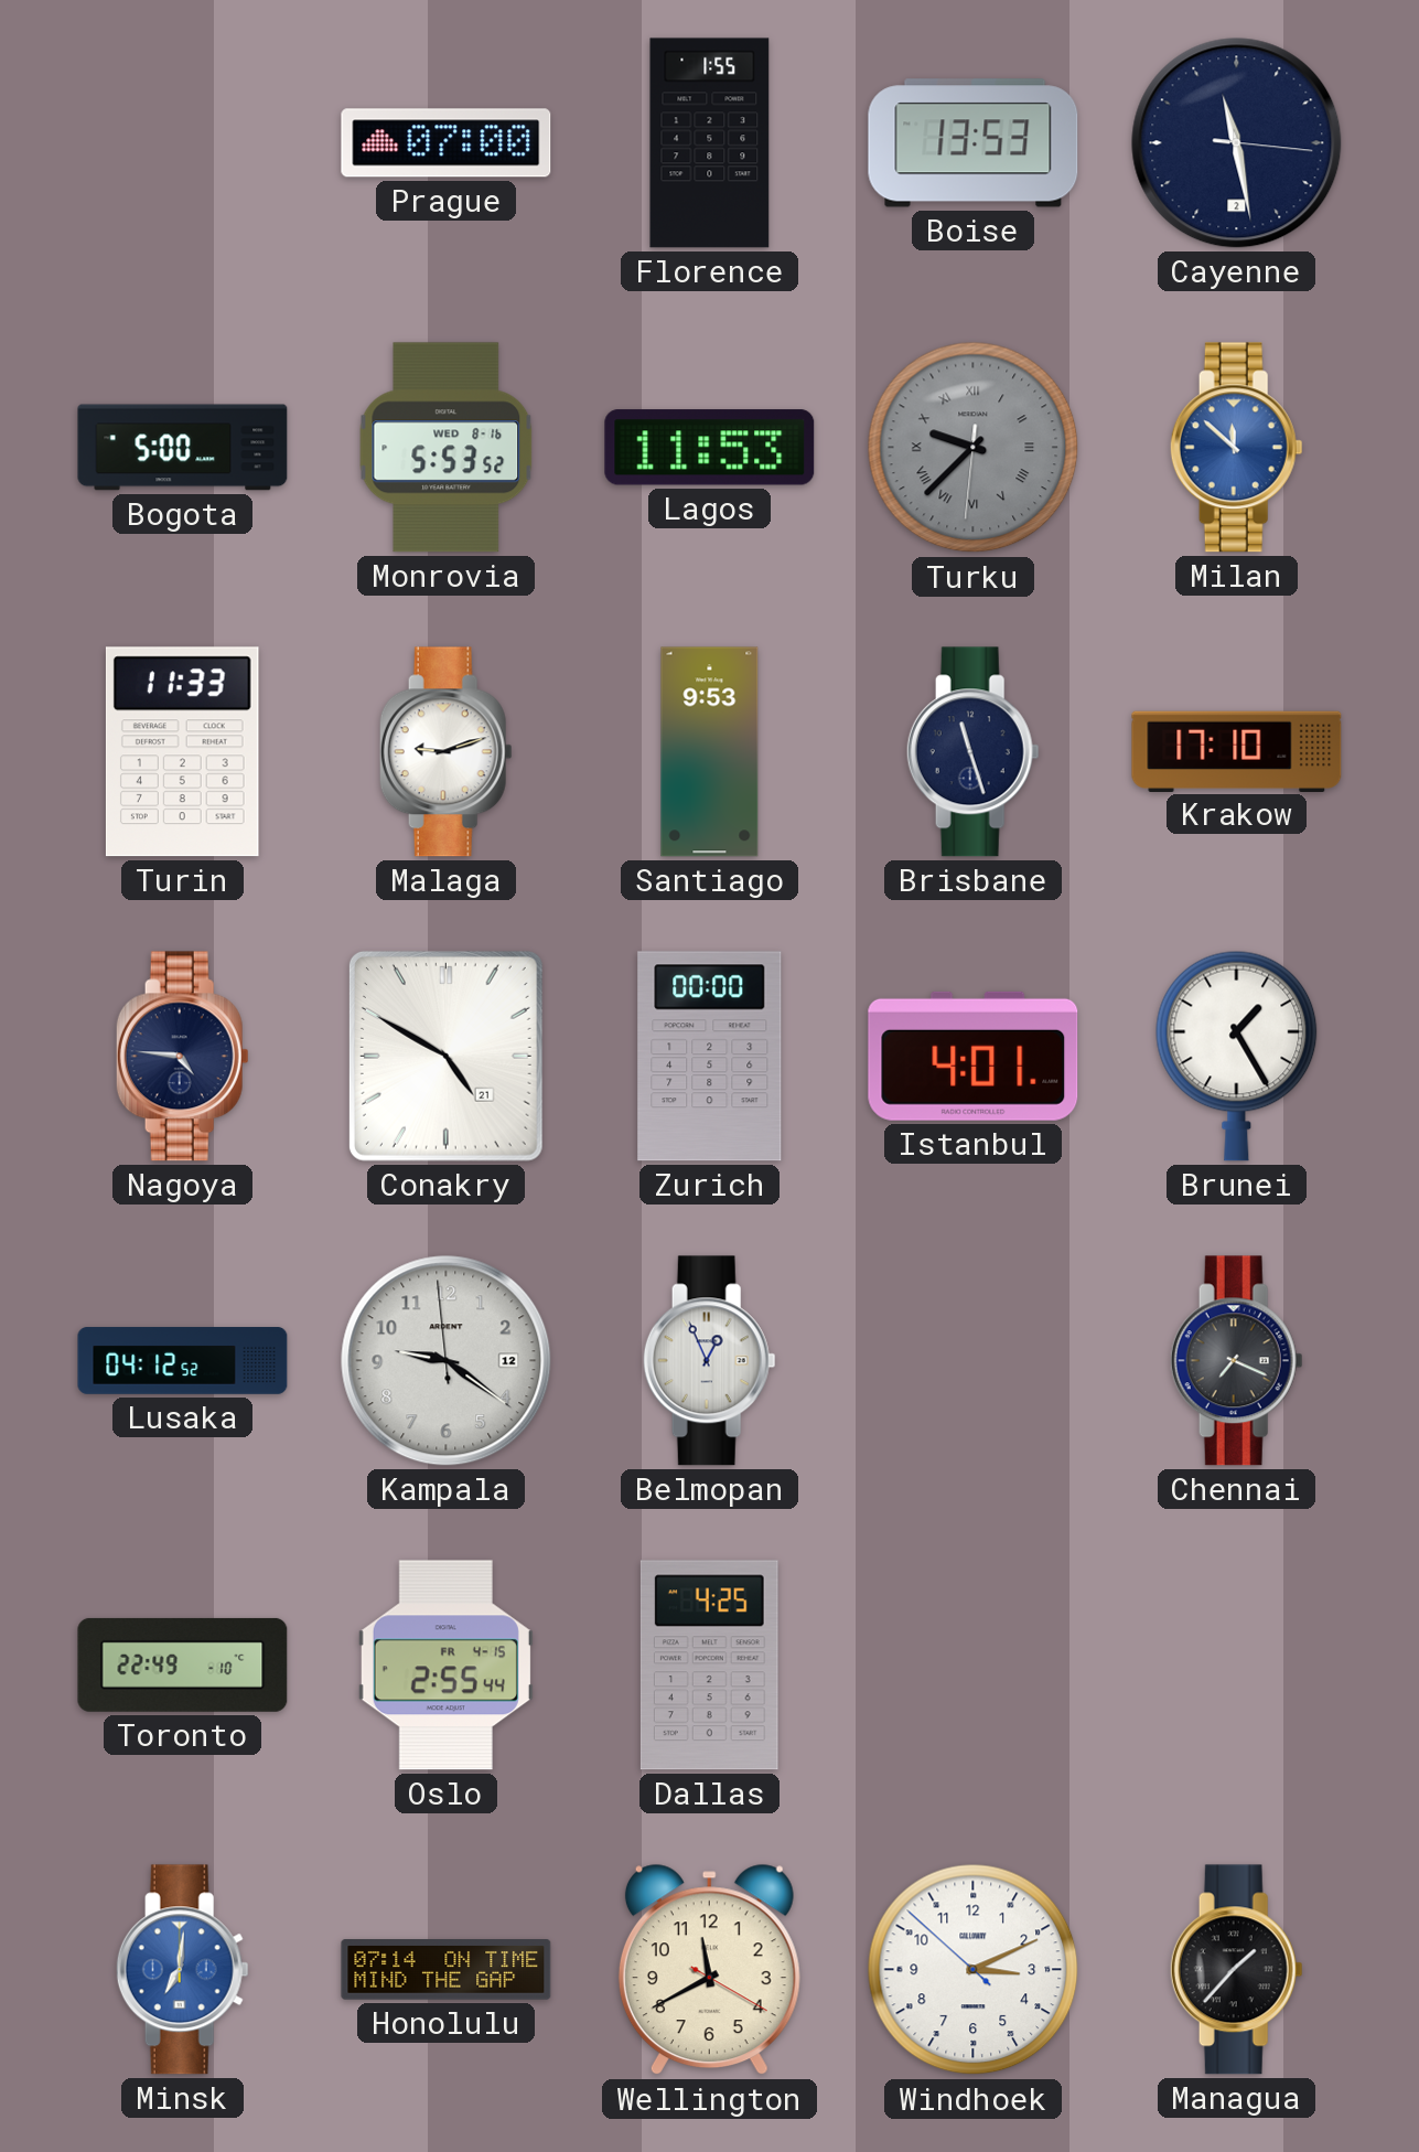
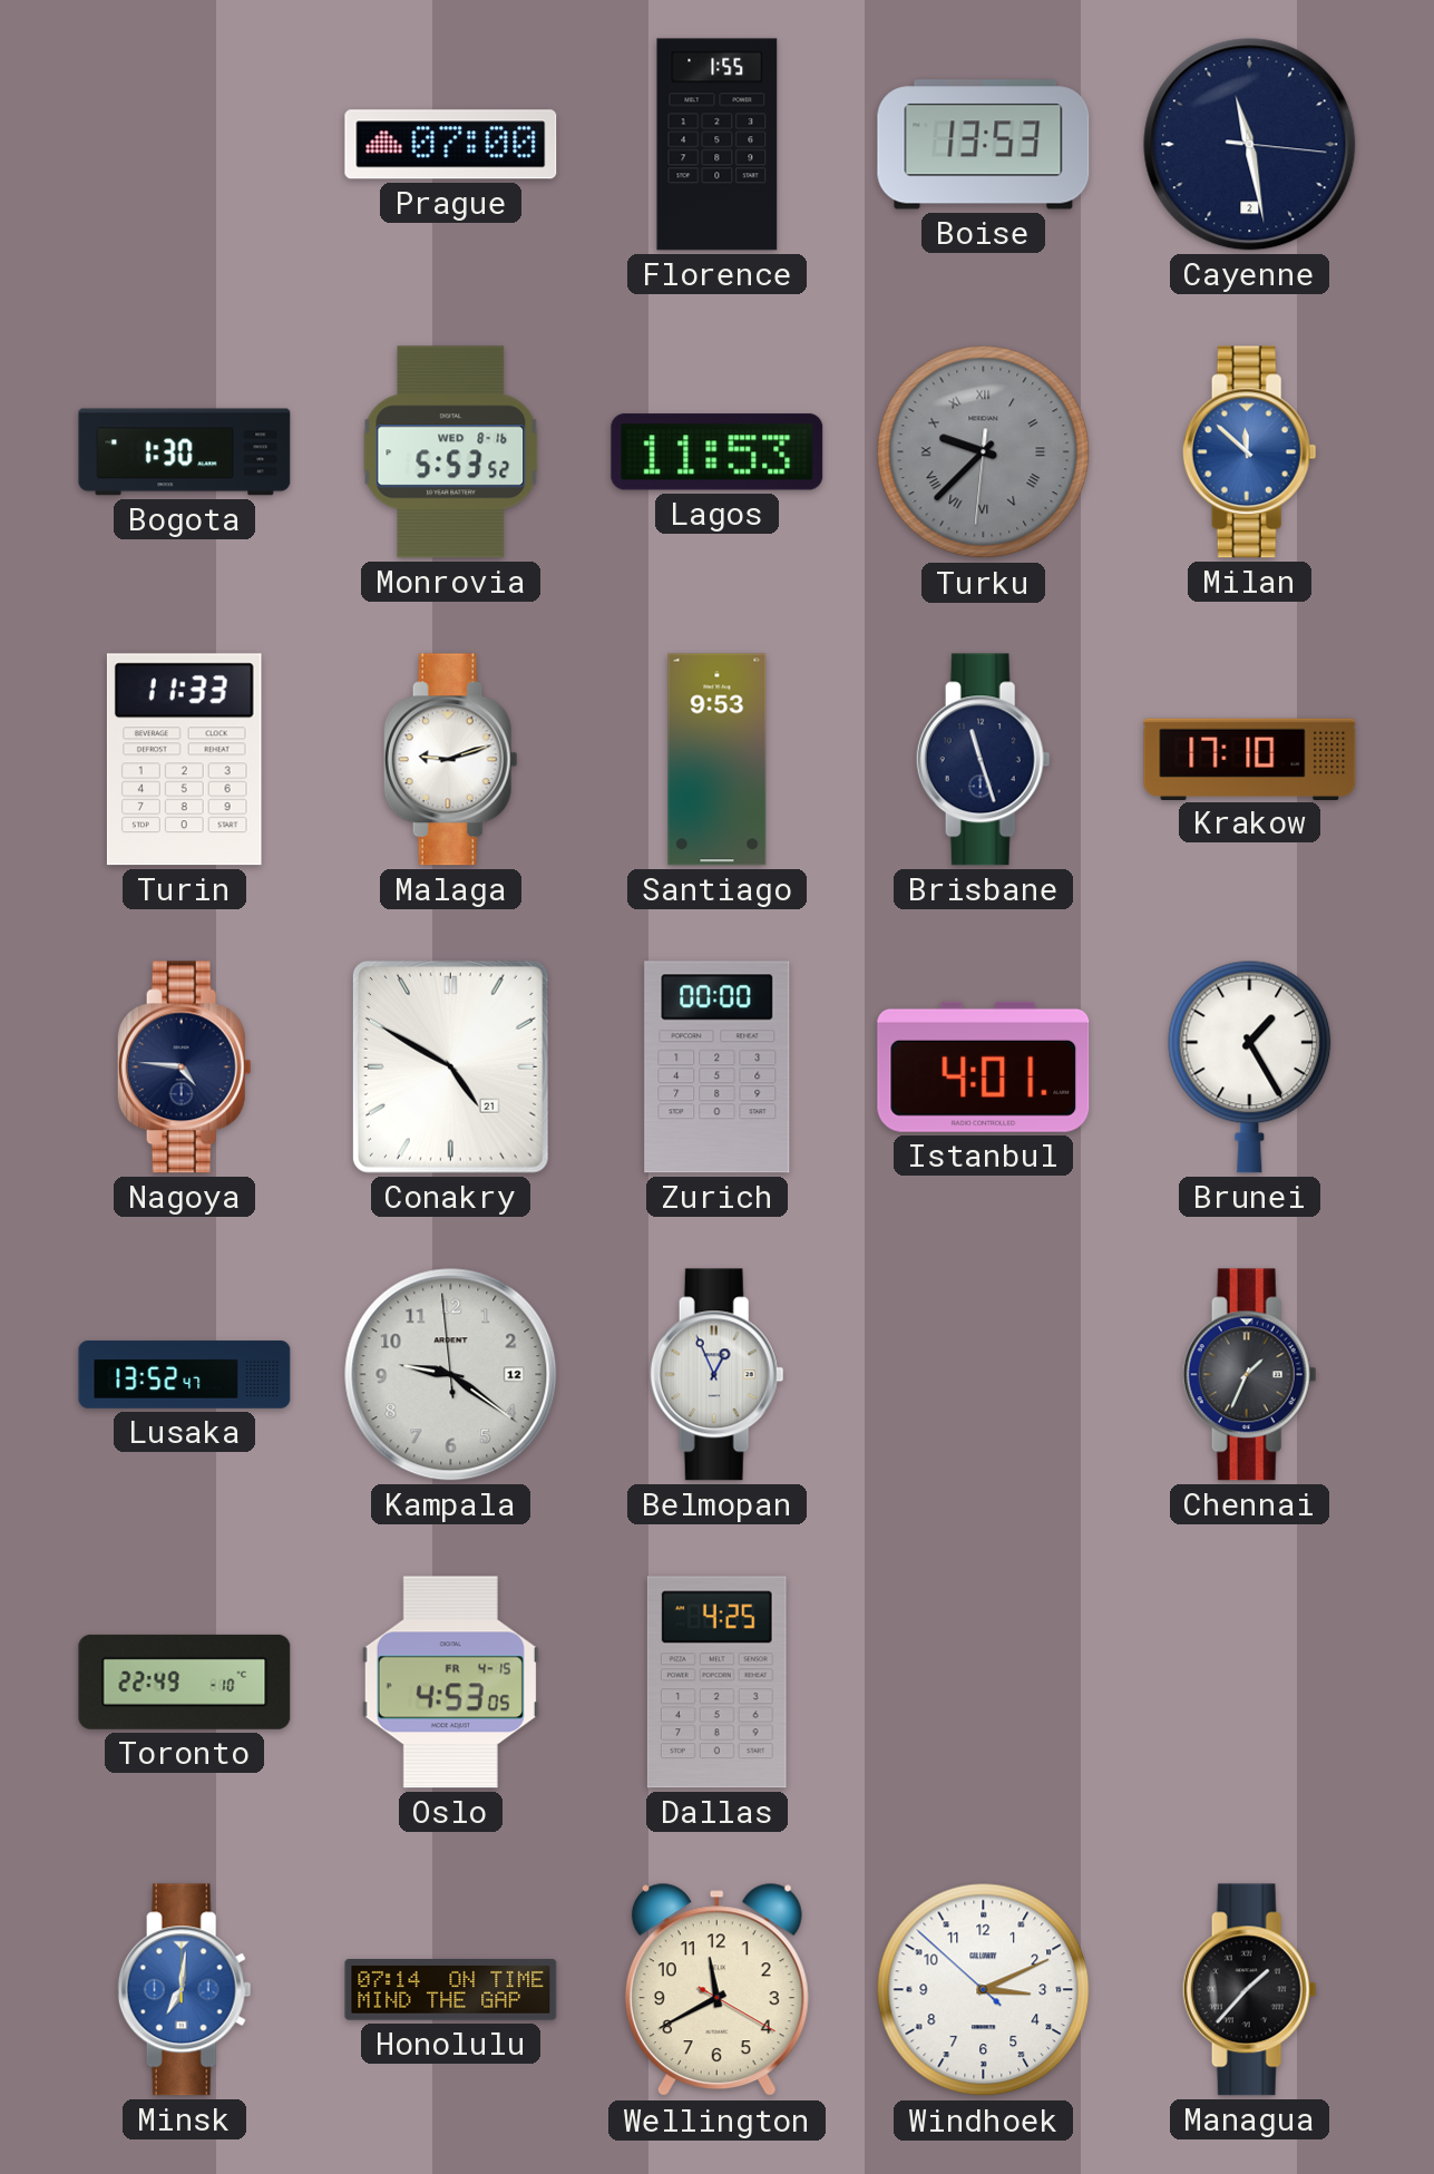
Bogota: 5:00 -> 1:30 (185, 452)
Lusaka: 04:12 -> 13:52 (185, 1375)
Chennai: 7:19 -> 1:34 (1249, 1375)
Oslo: 2:55 -> 4:53 (450, 1683)
